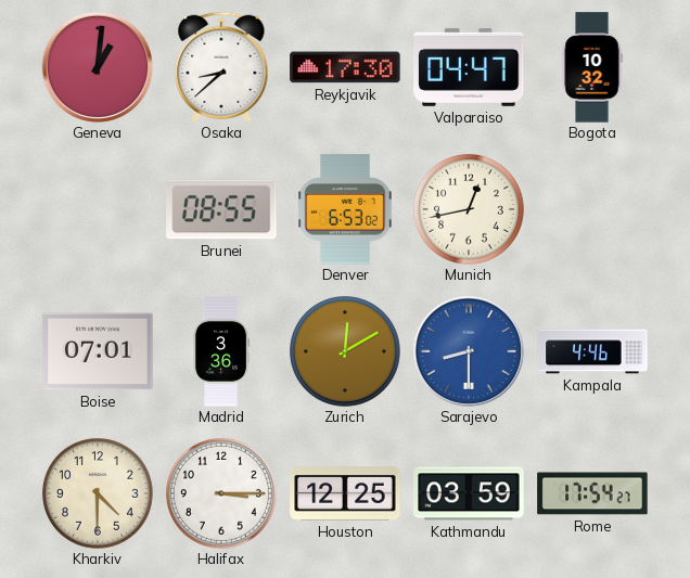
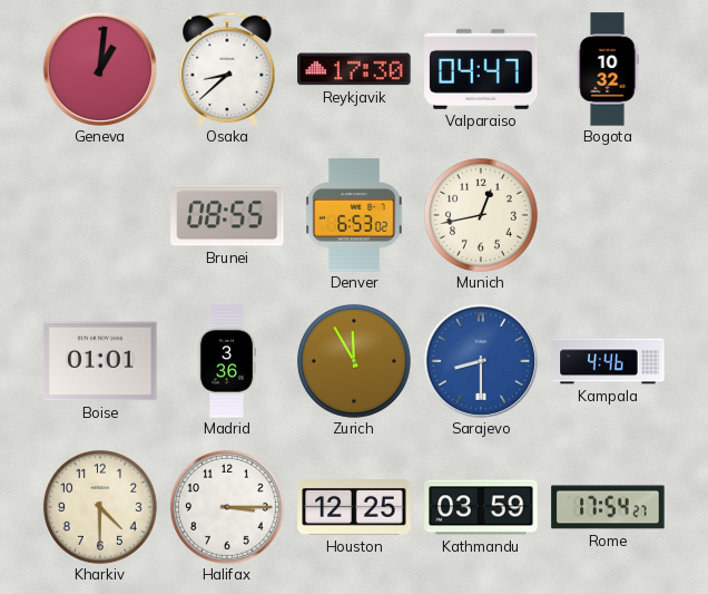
Boise: 07:01 -> 01:01 (100, 361)
Zurich: 12:10 -> 11:55 (354, 361)
